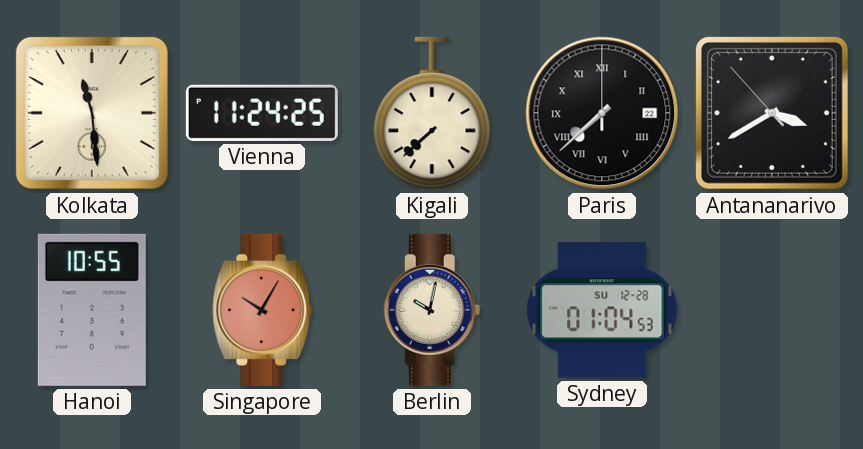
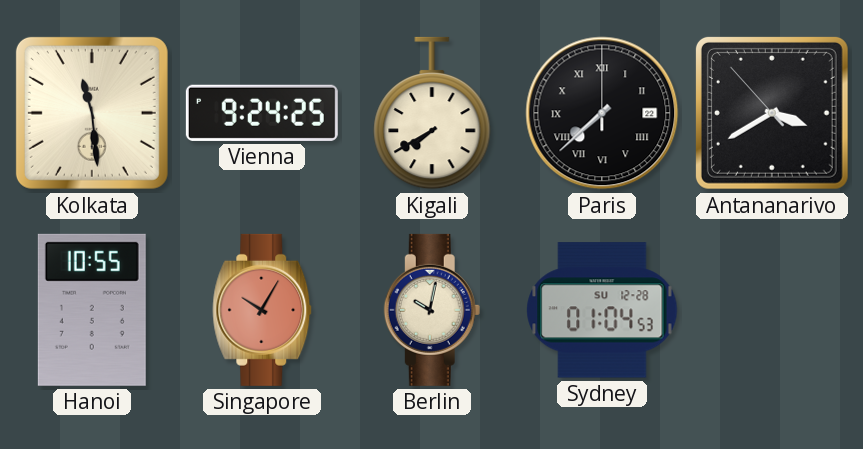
Vienna: 11:24 -> 9:24 (262, 113)
Kigali: 7:38 -> 7:40 (432, 113)
